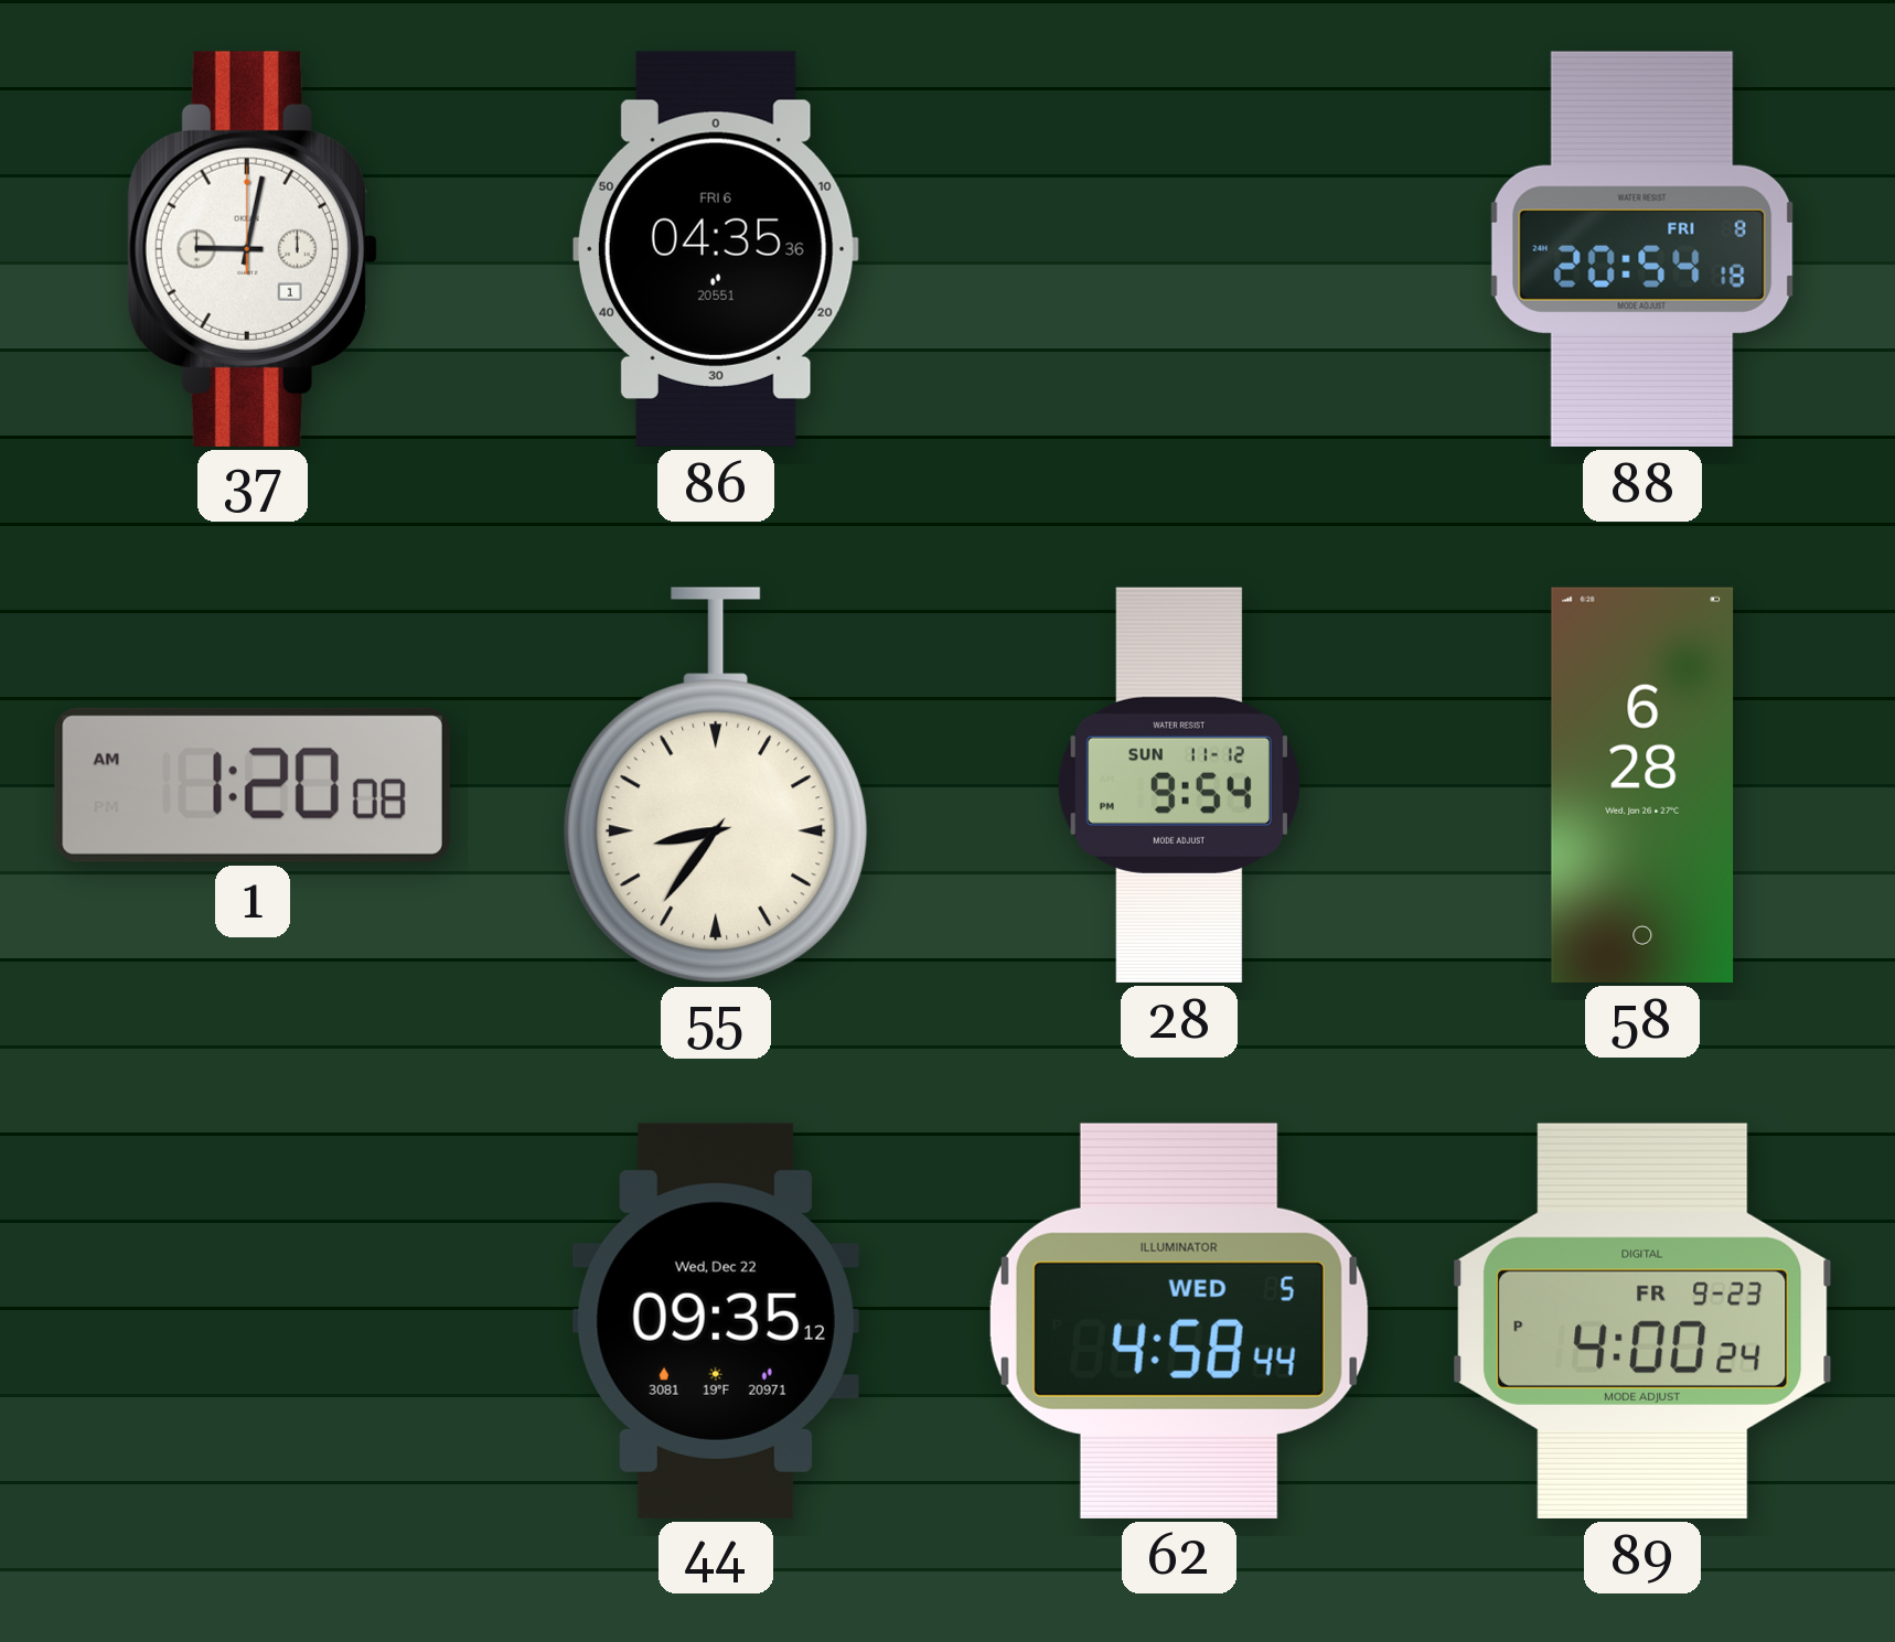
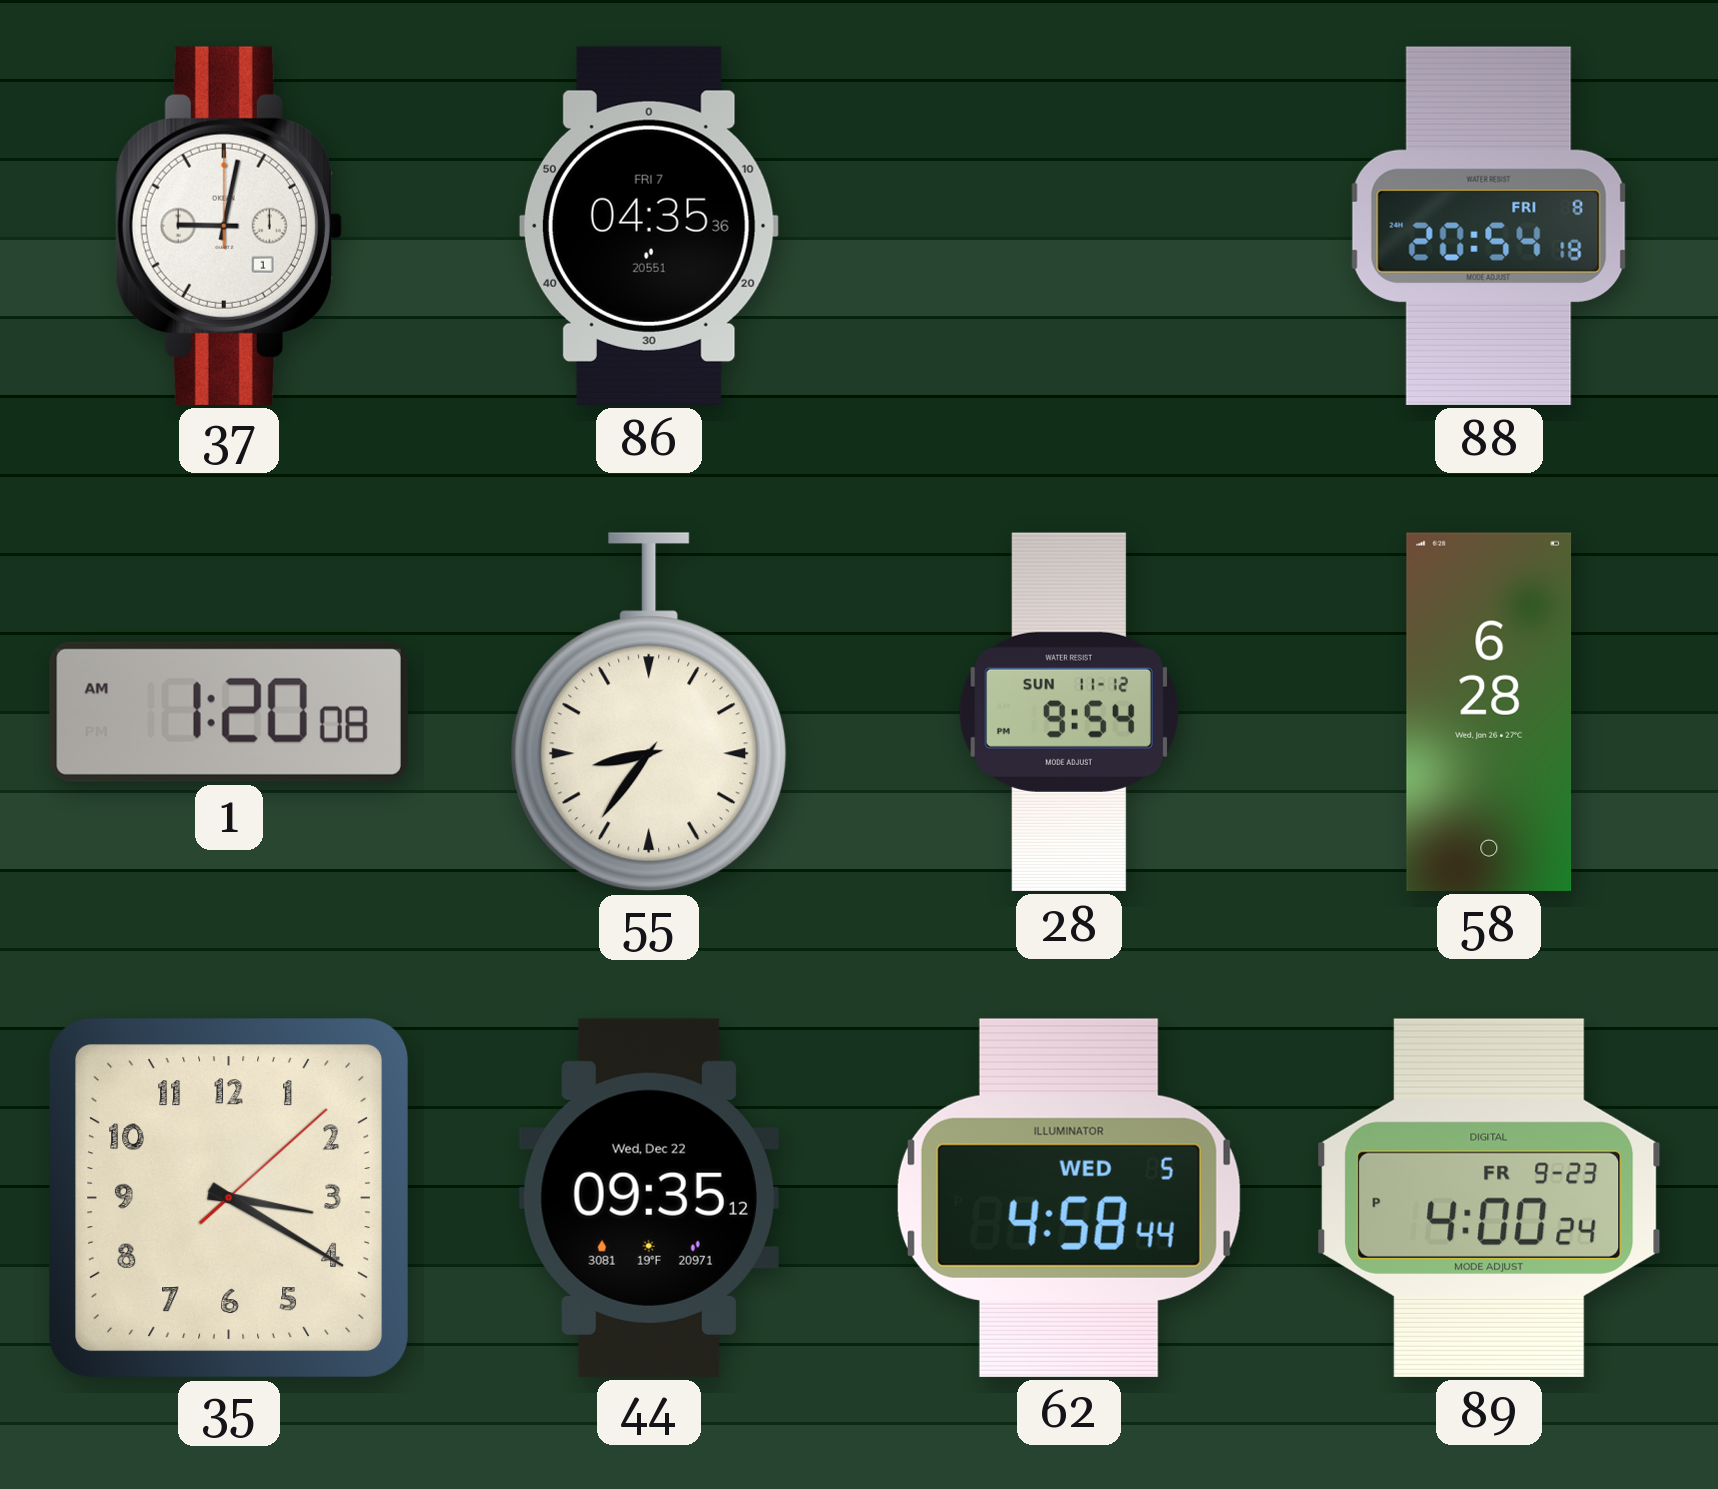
86 date: FRI 6 -> FRI 7 (649, 226)
35: none -> 3:20 (229, 1198)
